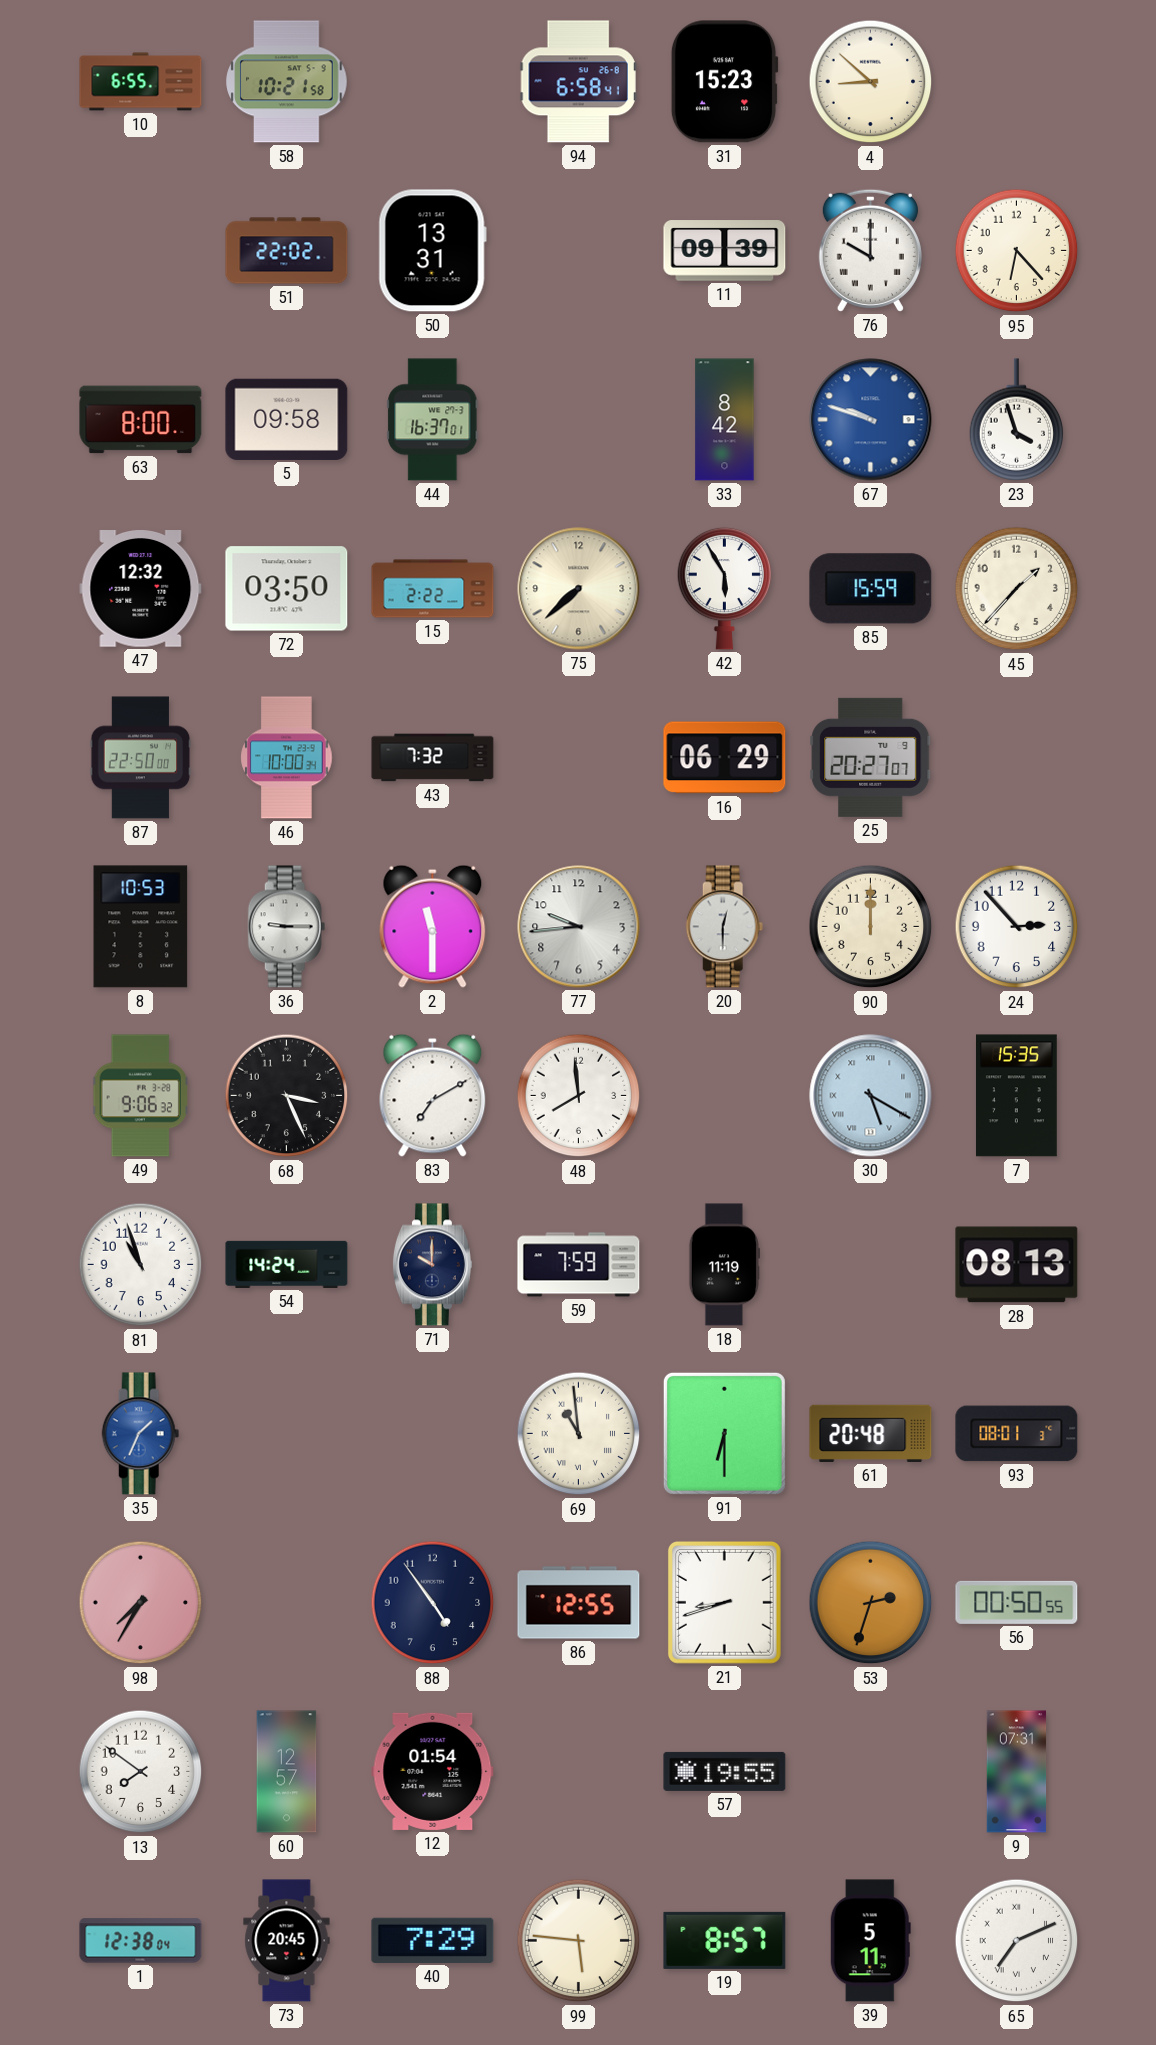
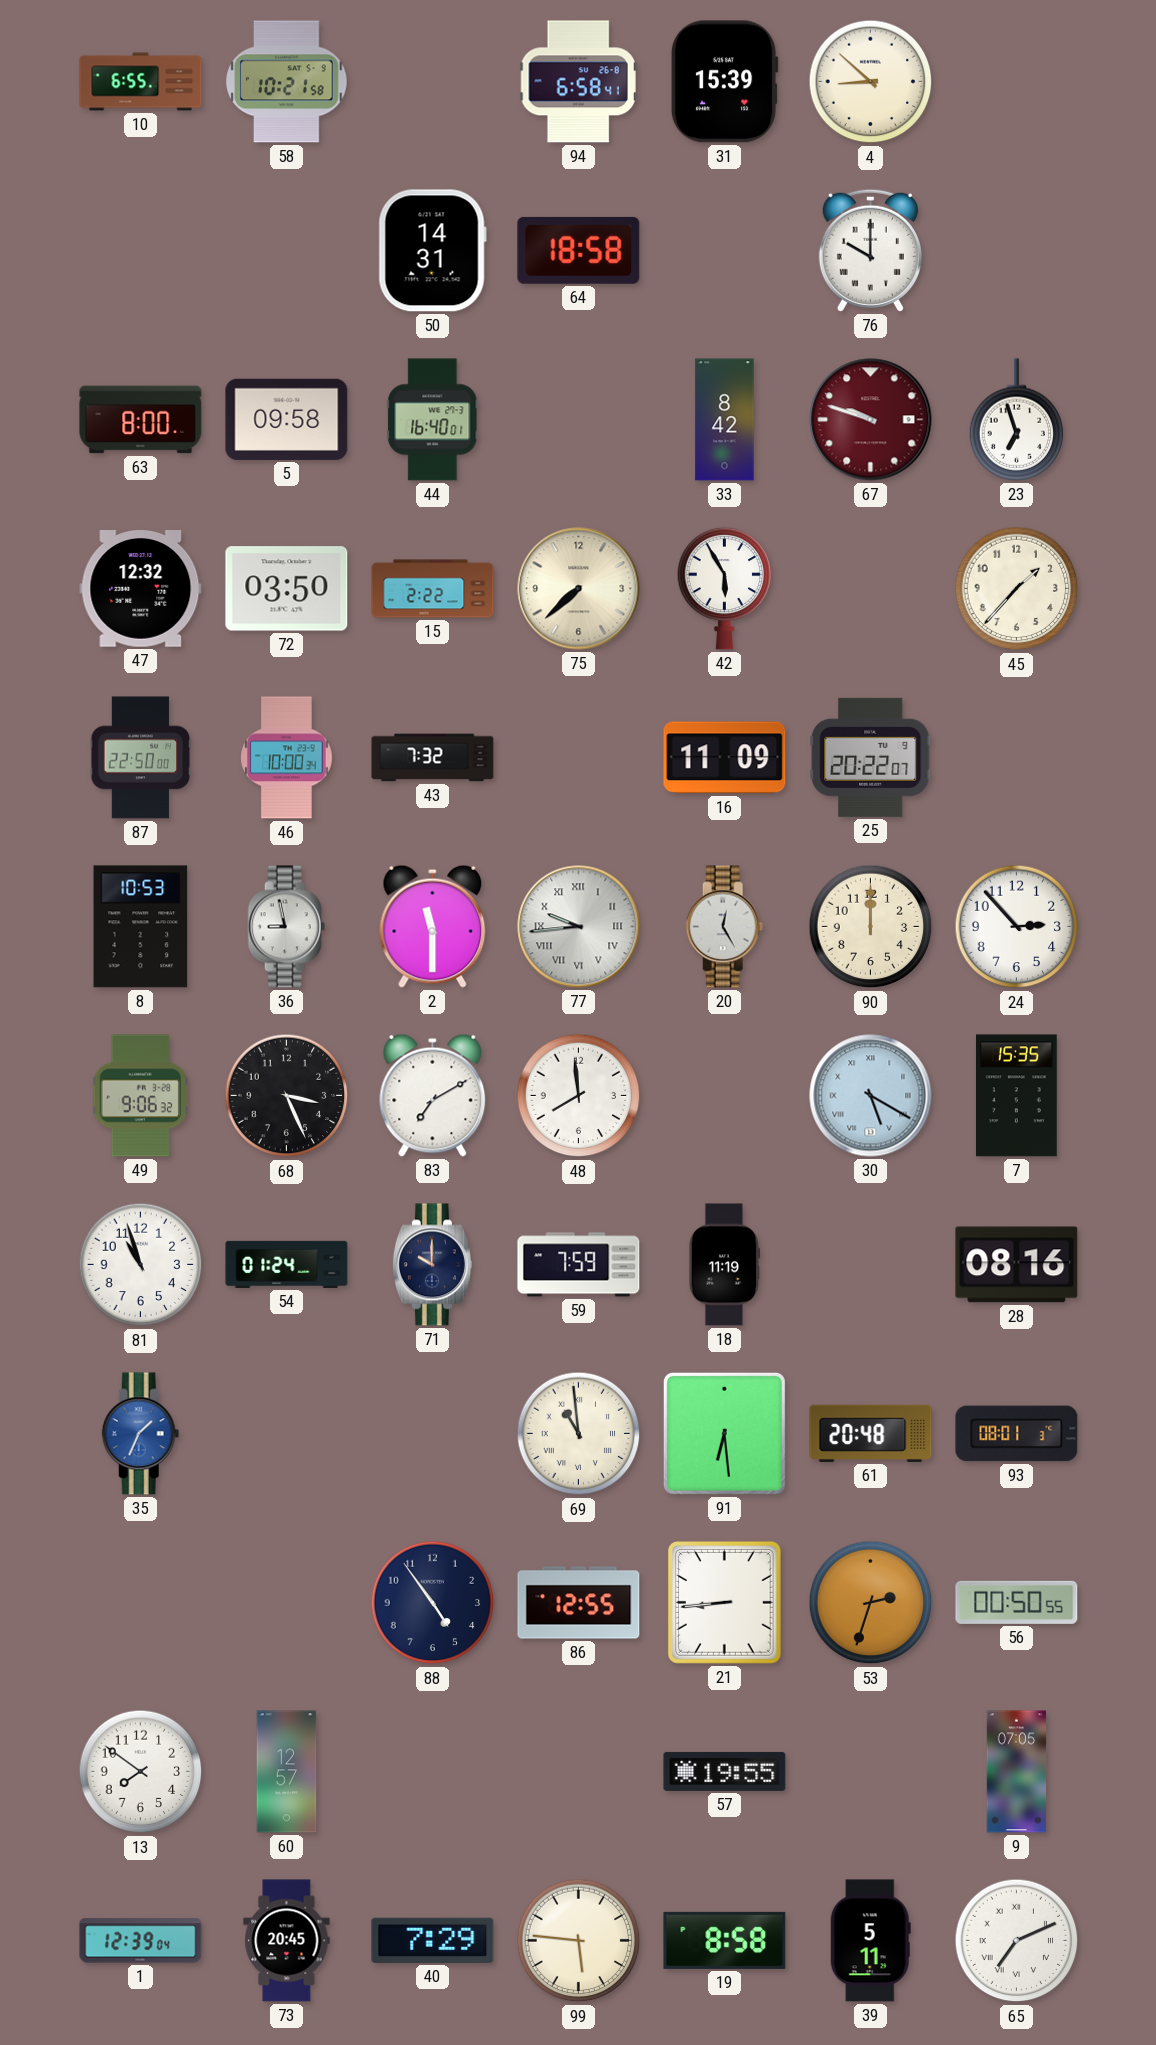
31: 15:23 -> 15:39 (724, 82)
51: 22:02 -> none (287, 251)
50: 13:31 -> 14:31 (432, 251)
64: none -> 18:58 (579, 250)
11: 09:39 -> none (725, 251)
95: 6:23 -> none (1017, 251)
44: 16:37 -> 16:40 (433, 420)
67 dial: blue -> burgundy (871, 420)
23: 3:57 -> 6:57 (1017, 420)
85: 15:59 -> none (871, 589)
16: 06:29 -> 11:09 (725, 758)
25: 20:27 -> 20:22 (871, 757)
36: 9:15 -> 8:58 (287, 927)
77 numerals: Arabic -> Roman (579, 927)
20: 12:30 -> 12:25 (725, 927)
54: 14:24 -> 01:24 (287, 1264)
28: 08:13 -> 08:16 (1017, 1265)
91: 6:30 -> 6:29 (724, 1433)
98: 7:35 -> none (141, 1603)
21: 8:42 -> 8:44 (724, 1602)
12: 01:54 -> none (433, 1771)
9: 07:31 -> 07:05 (1017, 1772)
1: 12:38 -> 12:39 (141, 1941)
19: 8:57 -> 8:58 (725, 1940)
